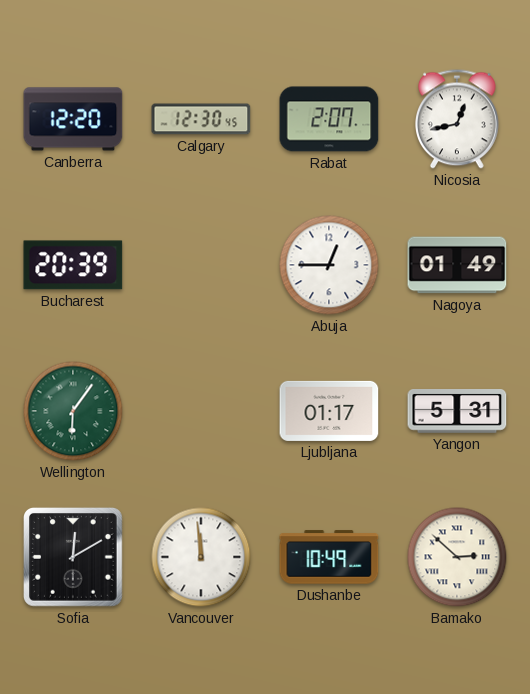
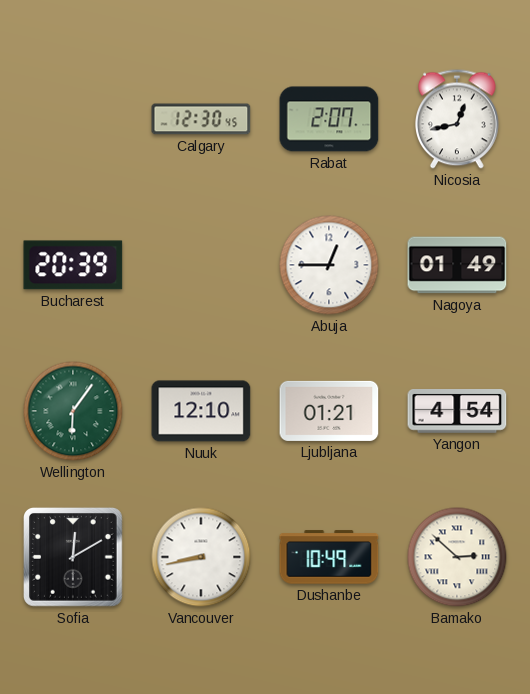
Canberra: 12:20 -> none (73, 119)
Nuuk: none -> 12:10 (201, 411)
Ljubljana: 01:17 -> 01:21 (329, 411)
Yangon: 5:31 -> 4:54 (457, 412)
Vancouver: 11:59 -> 8:43 (201, 557)
